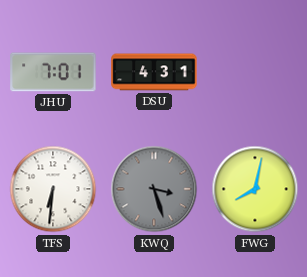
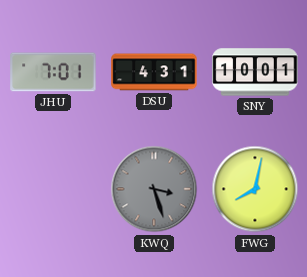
SNY: none -> 10:01 (255, 72)
TFS: 6:31 -> none (53, 189)
